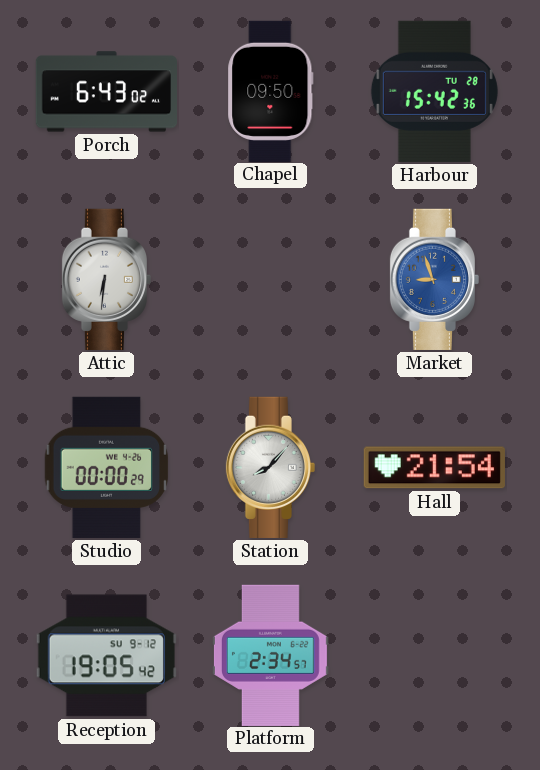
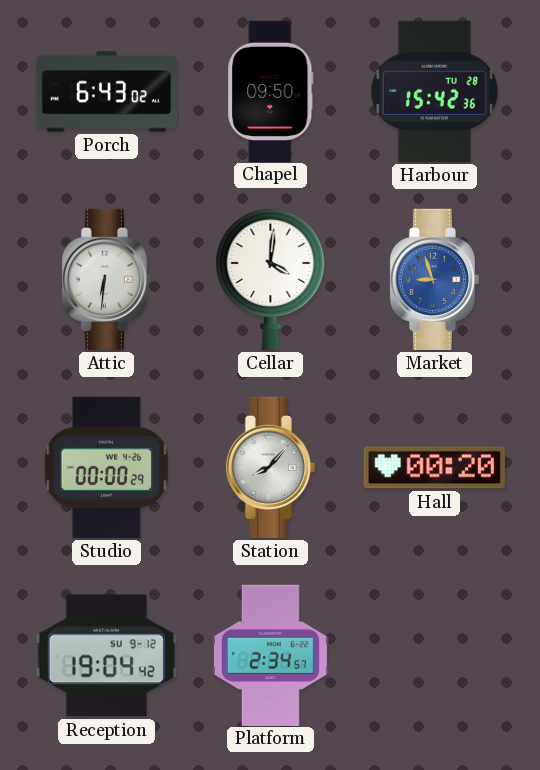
Cellar: none -> 4:01 (271, 279)
Hall: 21:54 -> 00:20 (434, 468)
Reception: 19:05 -> 19:04 (106, 656)
